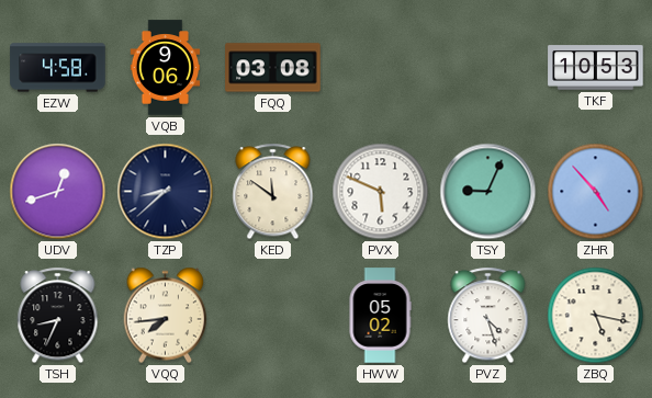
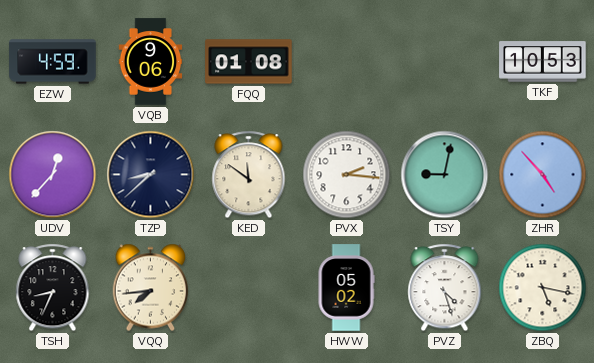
EZW: 4:58 -> 4:59 (53, 62)
FQQ: 03:08 -> 01:08 (249, 62)
UDV: 12:42 -> 12:37 (53, 175)
PVX: 5:49 -> 2:16 (347, 175)
TSY: 9:04 -> 9:02 (445, 175)
